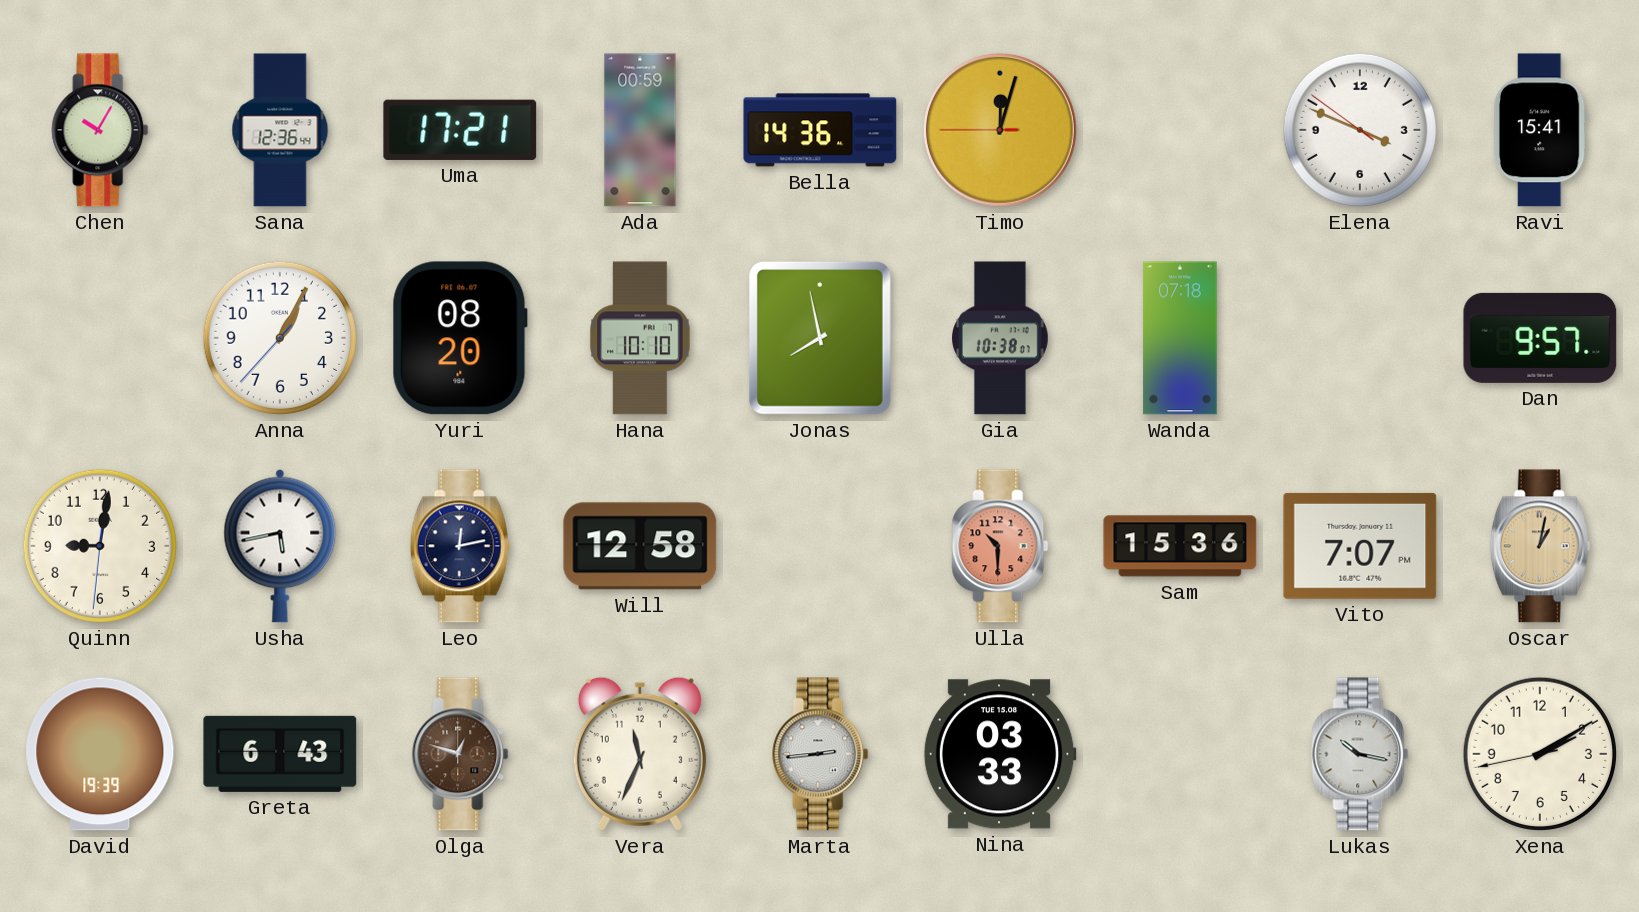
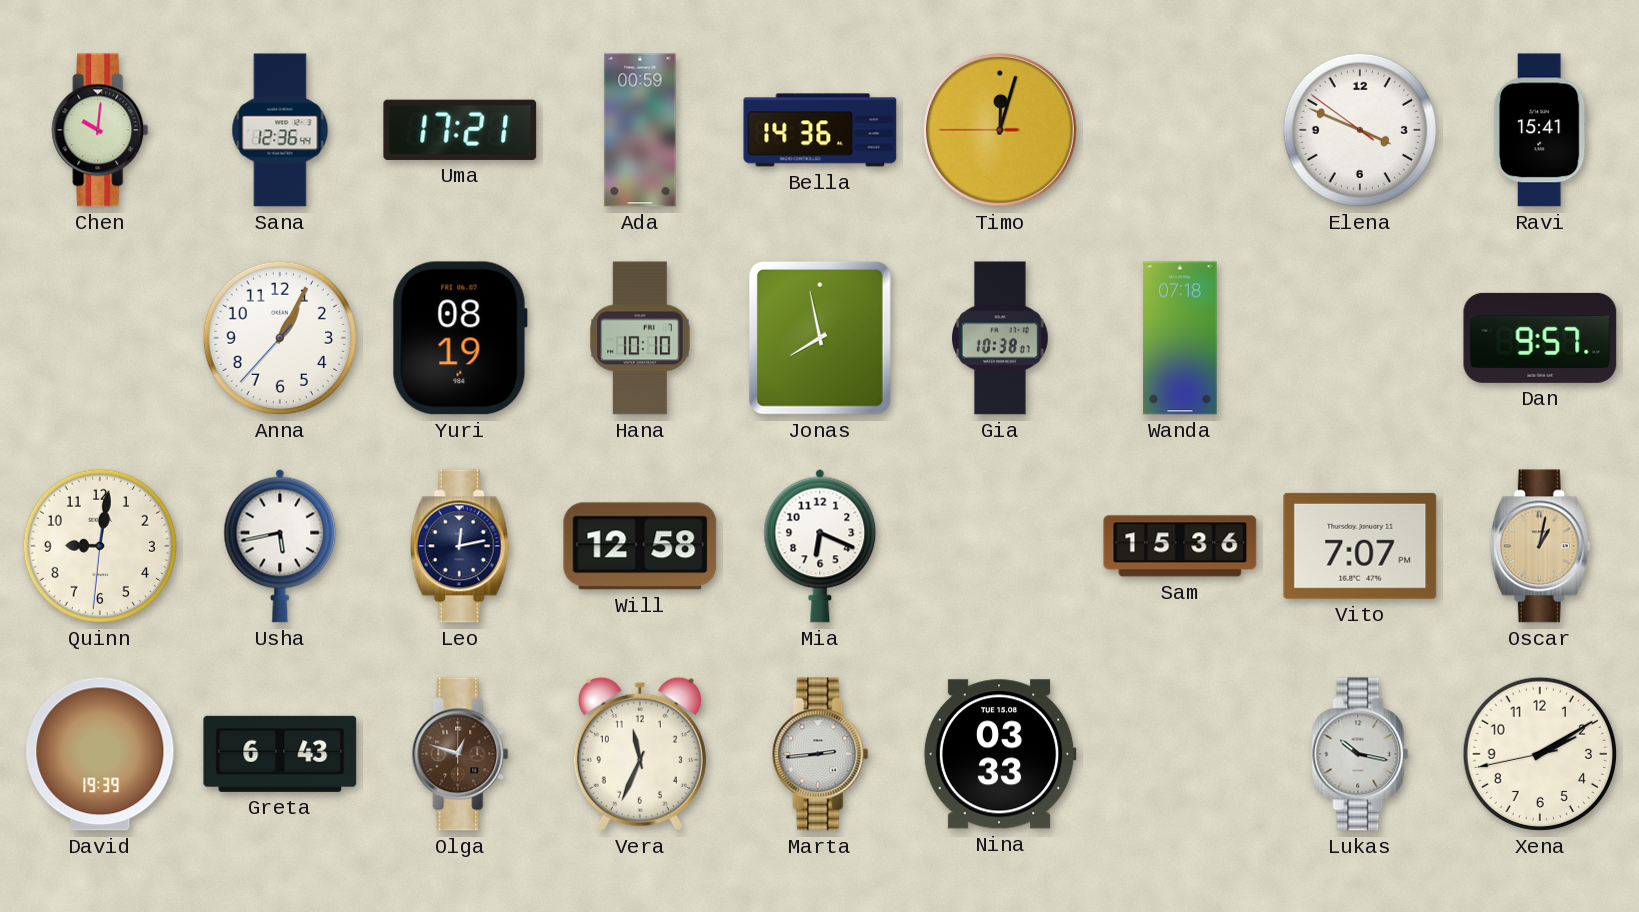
Chen: 10:05 -> 10:01 (100, 130)
Yuri: 08:20 -> 08:19 (460, 338)
Mia: none -> 6:19 (820, 546)
Ulla: 10:30 -> none (1000, 546)
